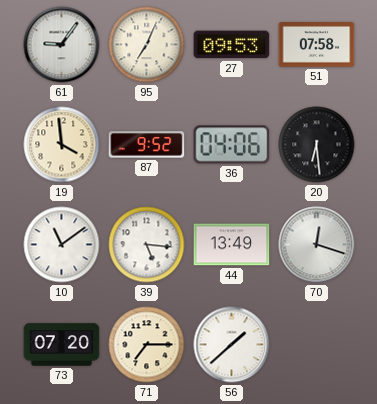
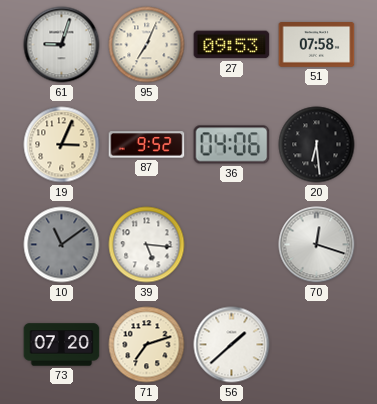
61: 9:06 -> 9:03 (62, 45)
19: 3:59 -> 3:04 (62, 145)
10 dial: white -> grey (62, 245)
44: 13:49 -> none (232, 245)
71: 7:15 -> 7:12 (147, 345)
